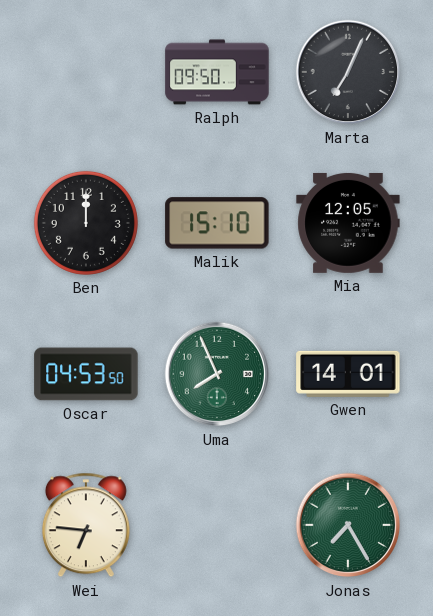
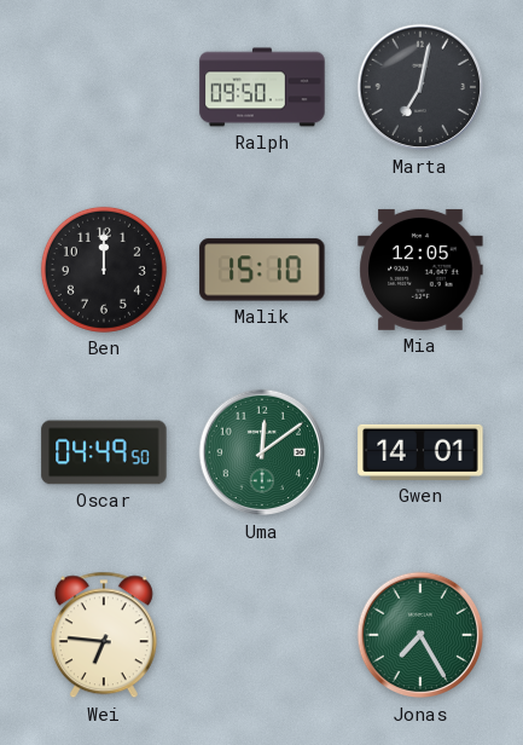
Marta: 7:04 -> 7:02 (420, 87)
Oscar: 04:53 -> 04:49 (104, 452)
Uma: 7:56 -> 12:09 (262, 452)
